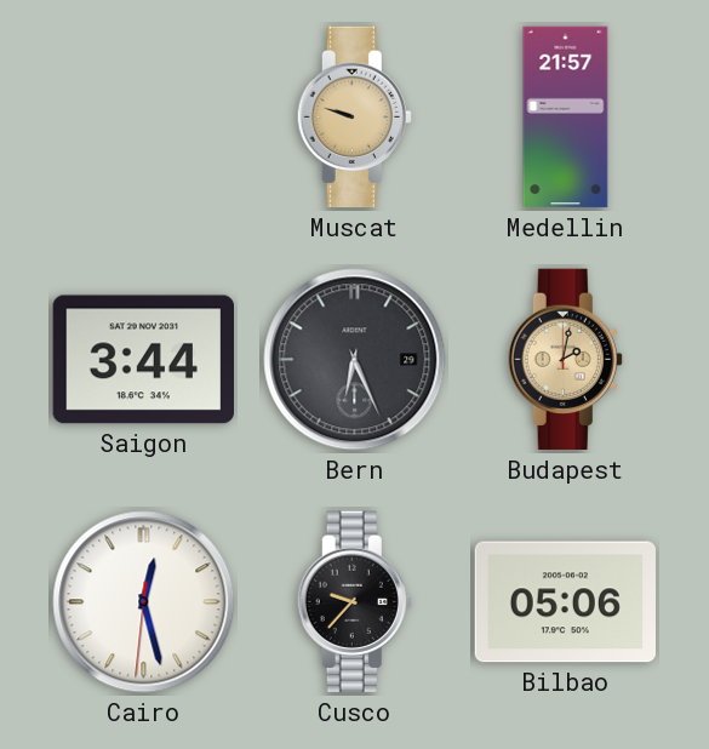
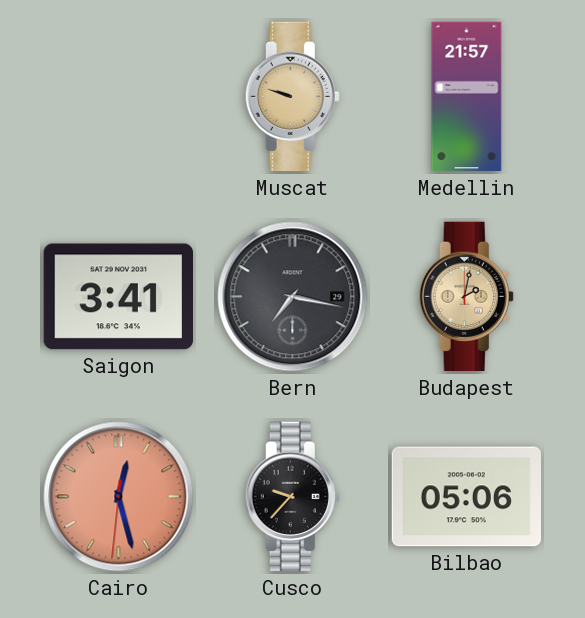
Saigon: 3:44 -> 3:41 (118, 297)
Bern: 6:26 -> 7:17 (293, 297)
Cairo dial: white -> salmon (119, 497)
